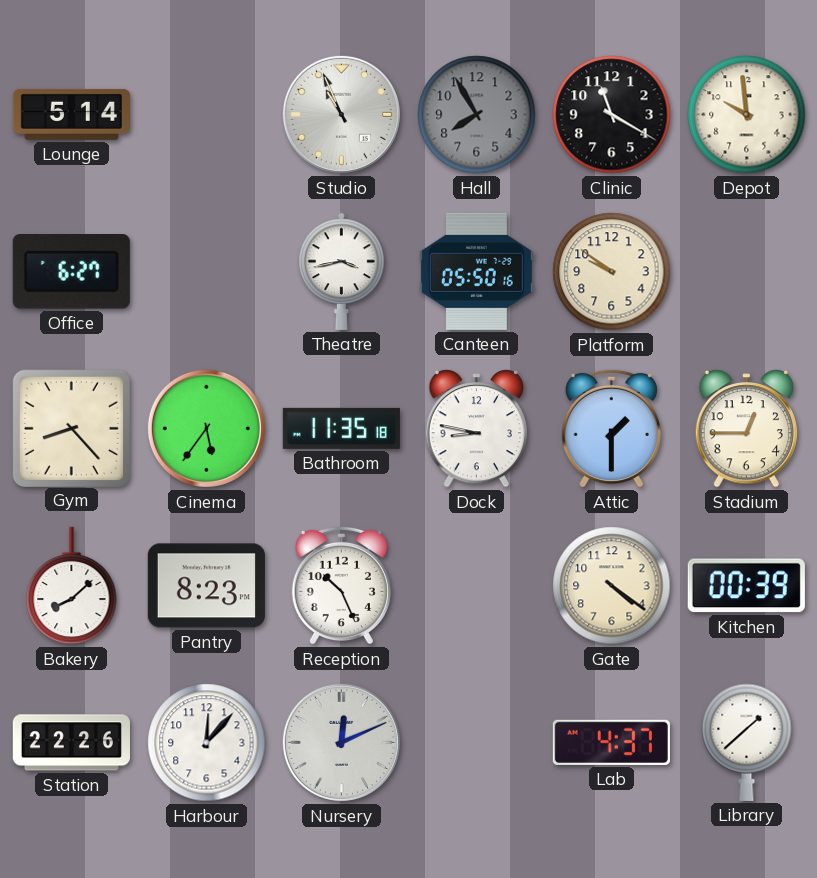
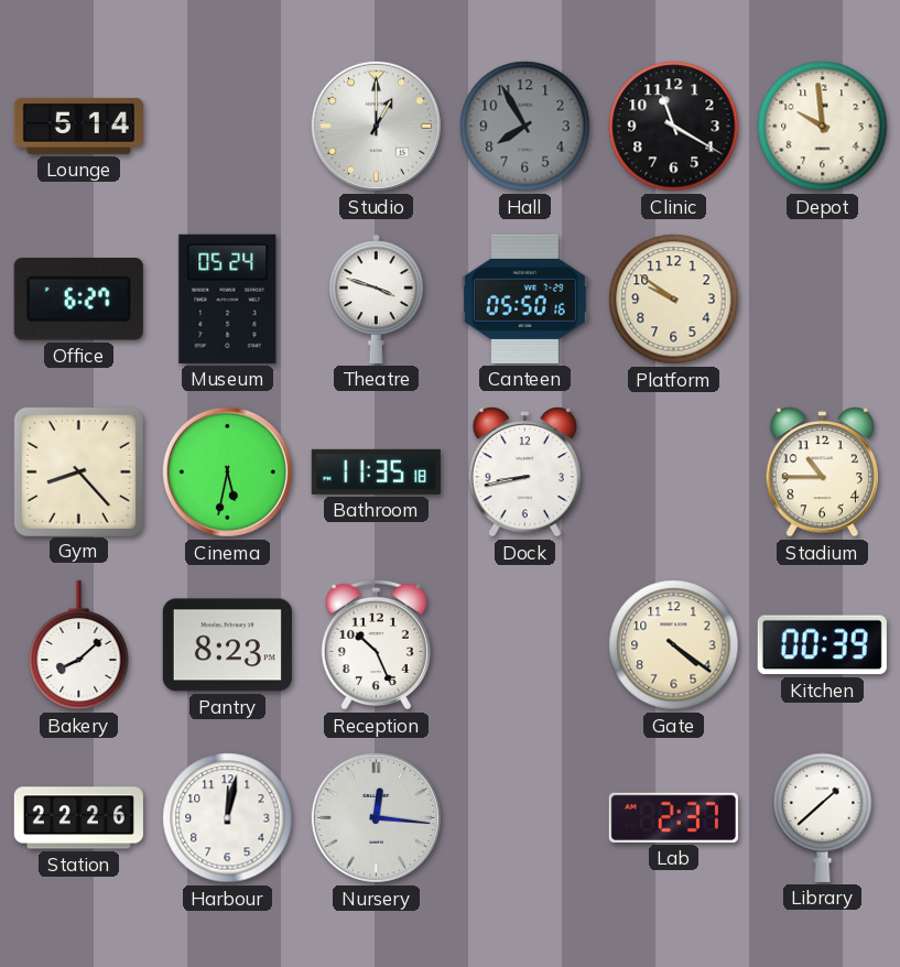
Studio: 10:56 -> 1:00 (376, 126)
Museum: none -> 05:24 (228, 298)
Theatre: 3:43 -> 3:48 (377, 298)
Cinema: 5:36 -> 5:32 (227, 471)
Dock: 8:47 -> 8:43 (524, 472)
Attic: 1:30 -> none (611, 428)
Stadium: 12:45 -> 10:45 (822, 472)
Harbour: 12:07 -> 12:02 (228, 818)
Nursery: 12:11 -> 12:16 (376, 817)
Lab: 4:37 -> 2:37 (673, 817)
